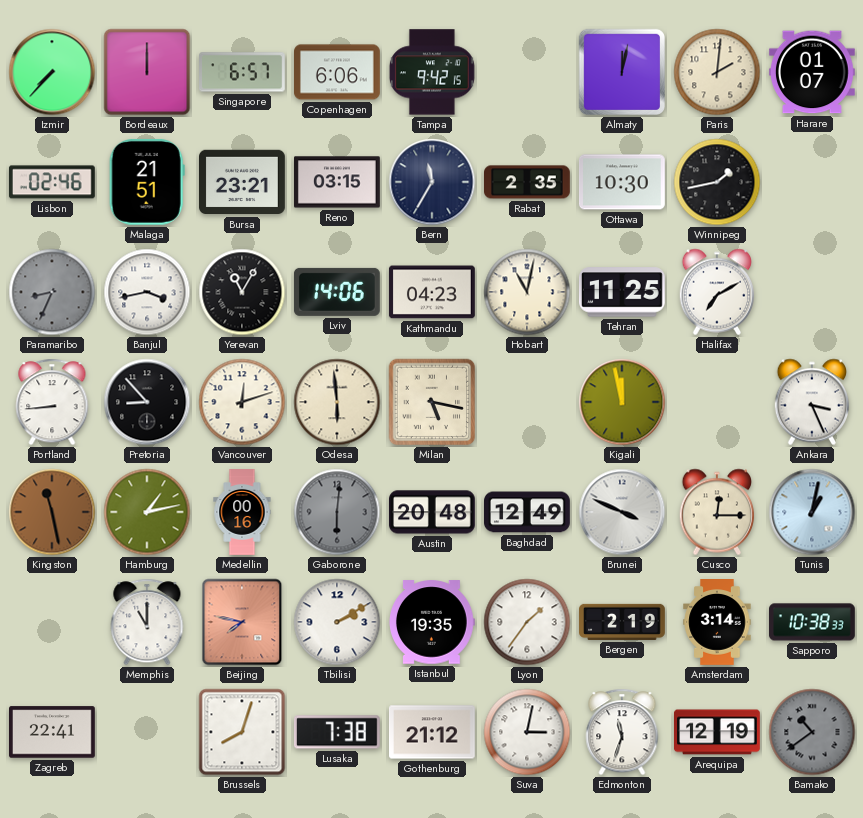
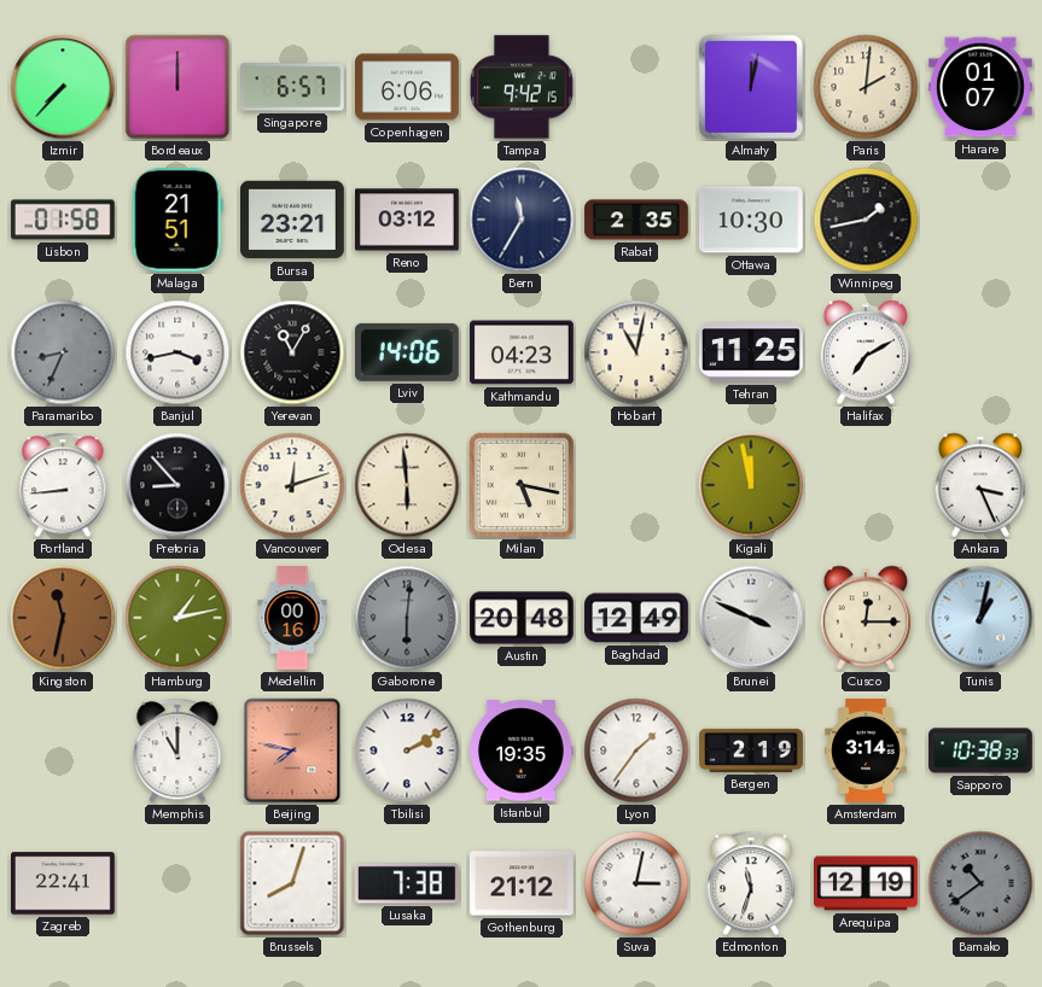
Lisbon: 02:46 -> 01:58 (63, 220)
Reno: 03:15 -> 03:12 (408, 220)
Kingston: 11:28 -> 11:32 (63, 618)
